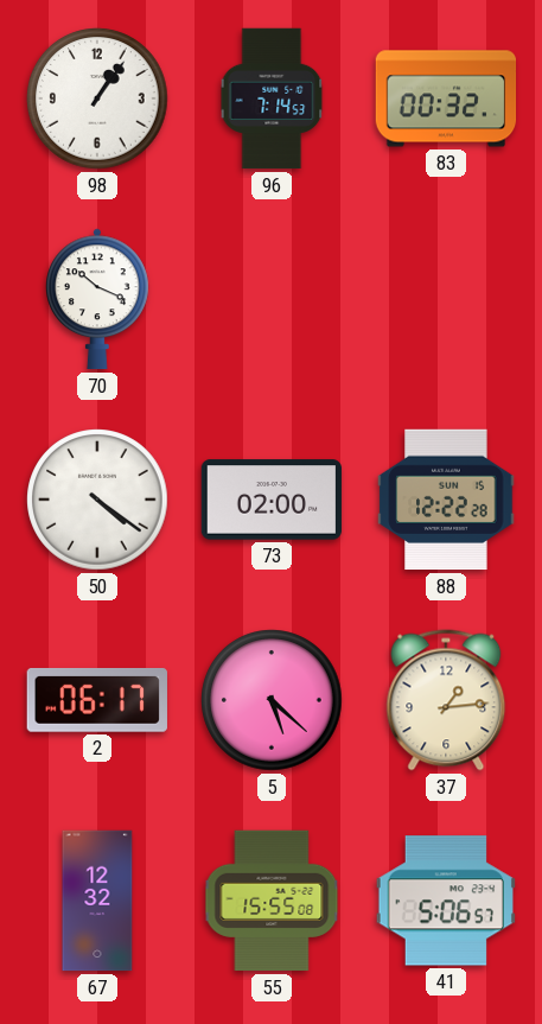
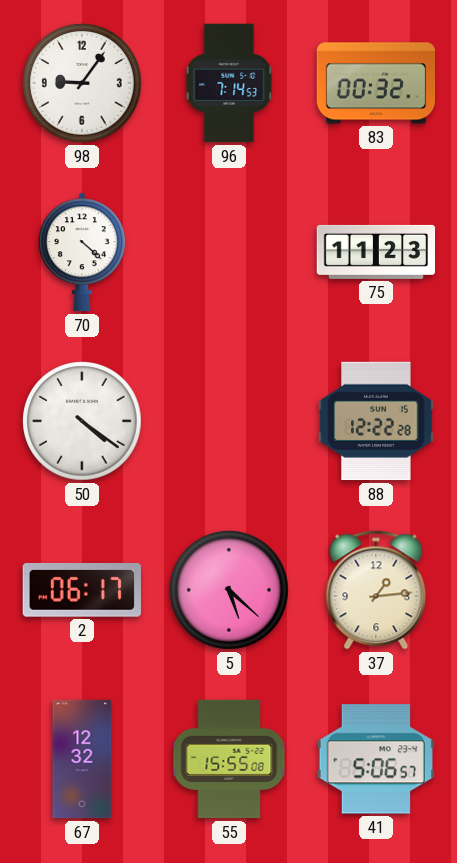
98: 1:06 -> 9:06 (82, 83)
70: 10:19 -> 4:22 (83, 252)
75: none -> 11:23 (376, 252)
73: 02:00 -> none (272, 500)
